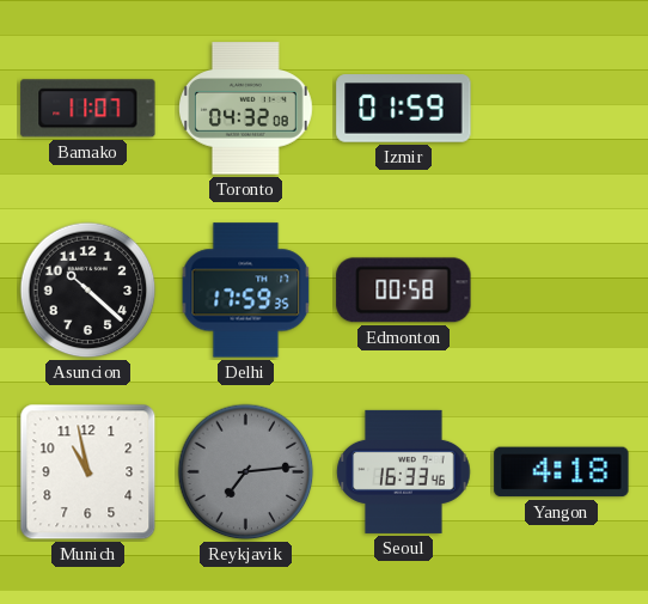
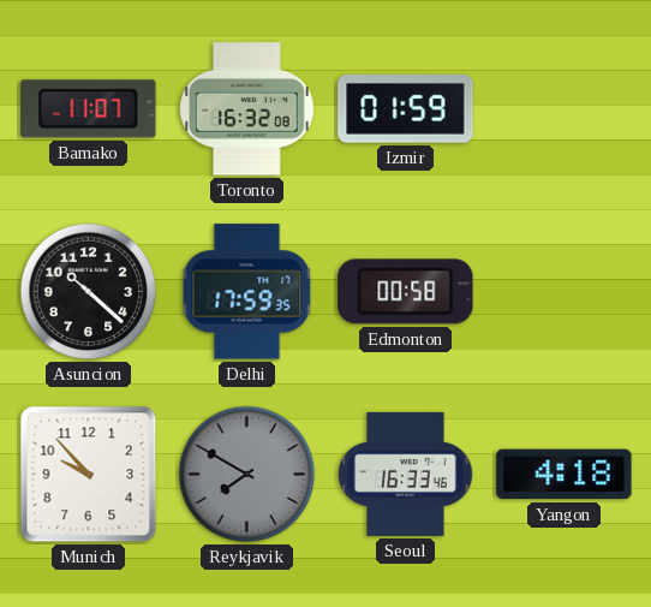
Toronto: 04:32 -> 16:32 (247, 109)
Munich: 10:58 -> 9:53 (89, 475)
Reykjavik: 7:14 -> 7:50 (247, 475)
